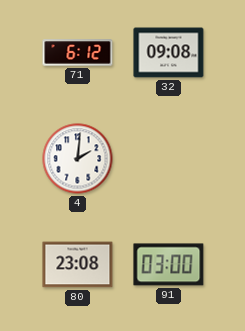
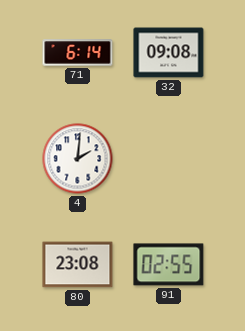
71: 6:12 -> 6:14 (78, 53)
91: 03:00 -> 02:55 (169, 265)
